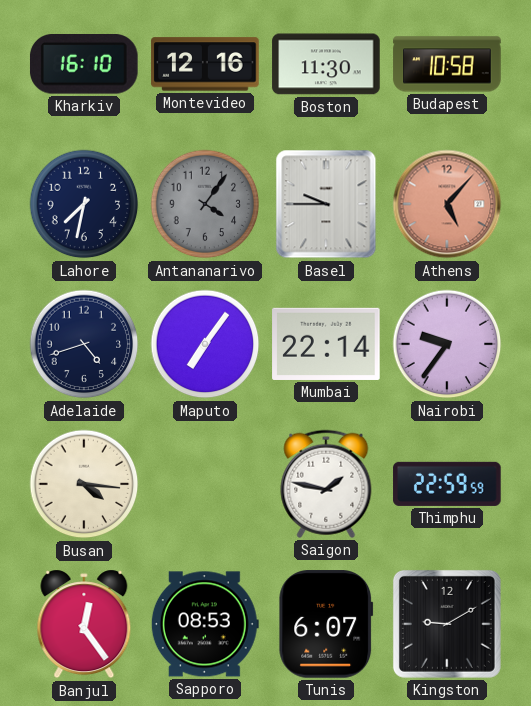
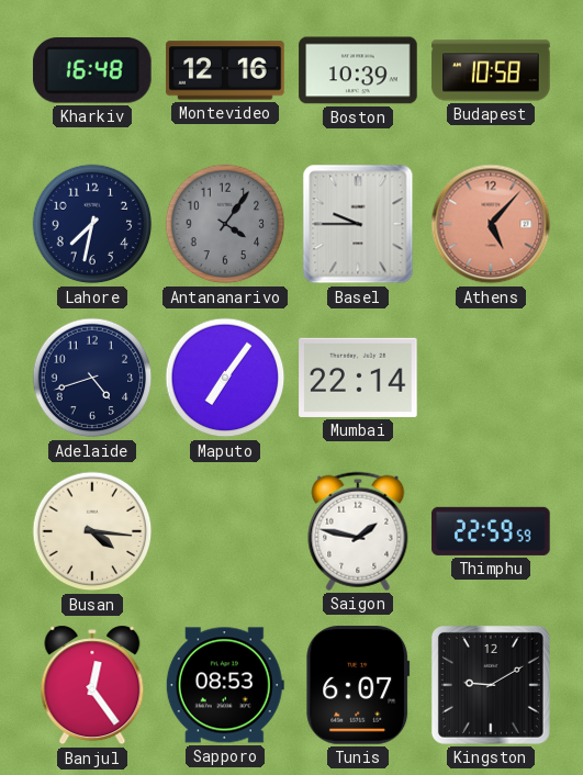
Kharkiv: 16:10 -> 16:48 (92, 71)
Boston: 11:30 -> 10:39 (358, 70)
Nairobi: 9:36 -> none (447, 344)
